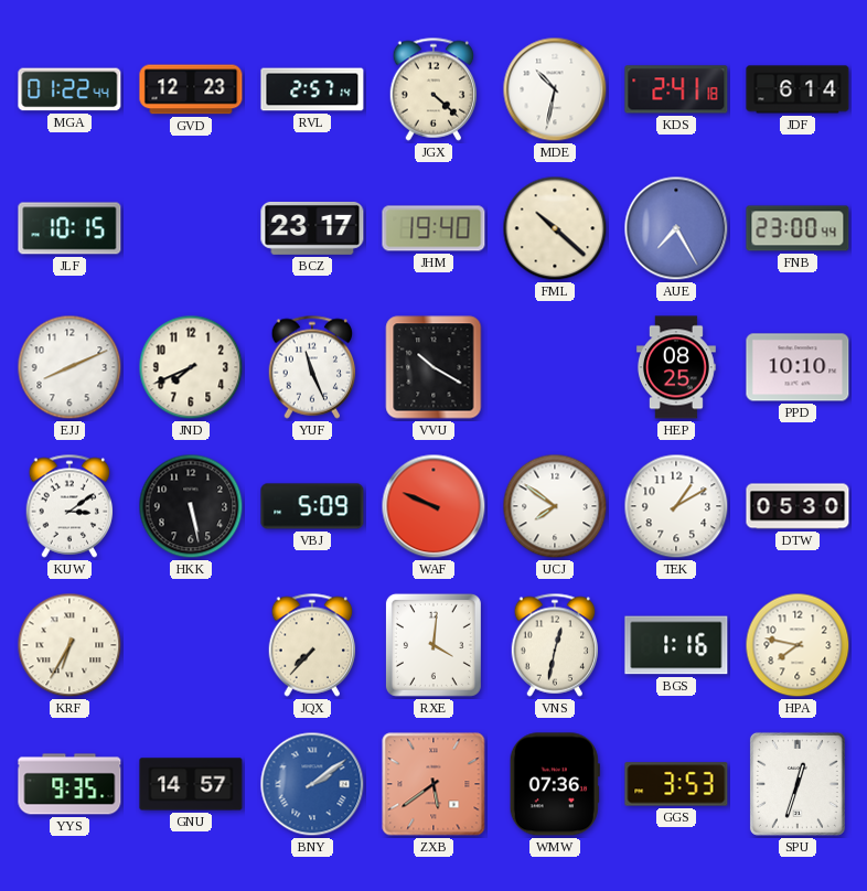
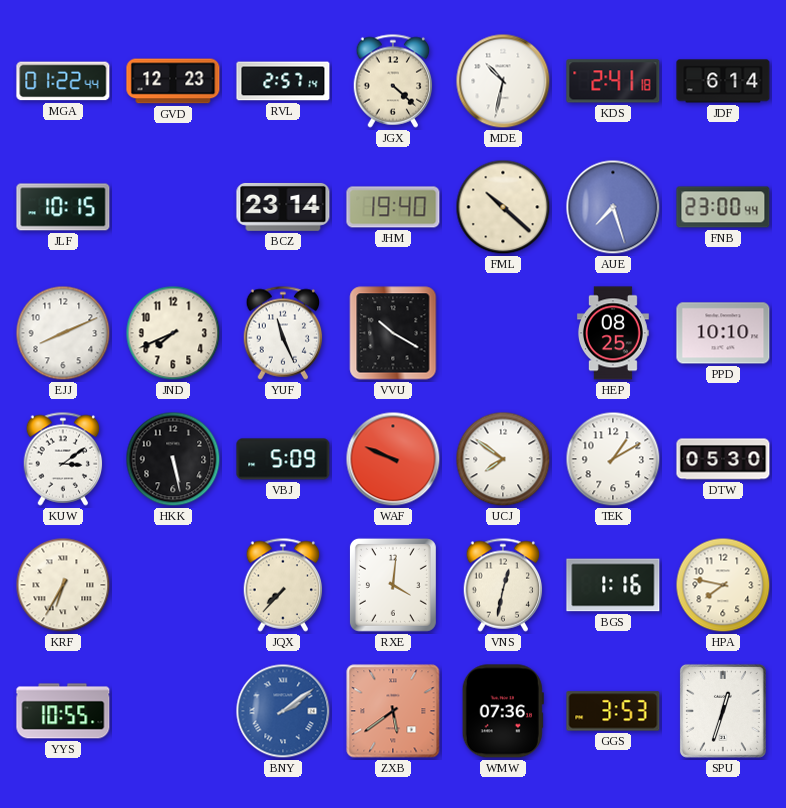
BCZ: 23:17 -> 23:14 (283, 207)
AUE: 7:25 -> 7:27 (613, 207)
YYS: 9:35 -> 10:55 (63, 711)
GNU: 14:57 -> none (191, 784)
